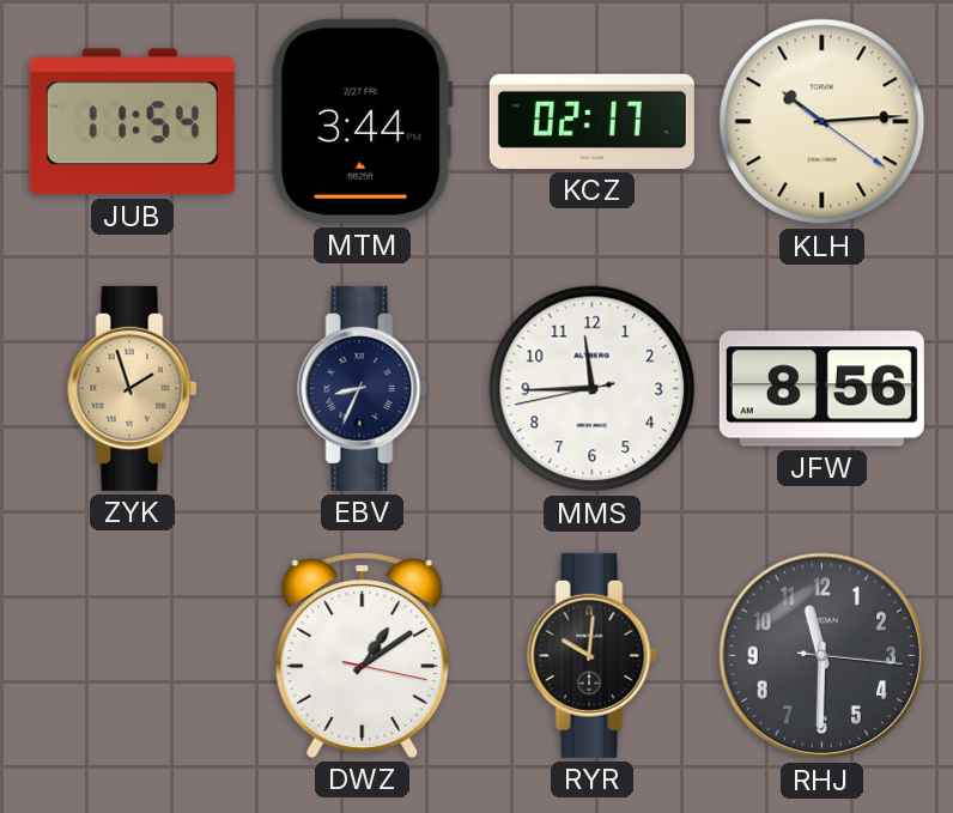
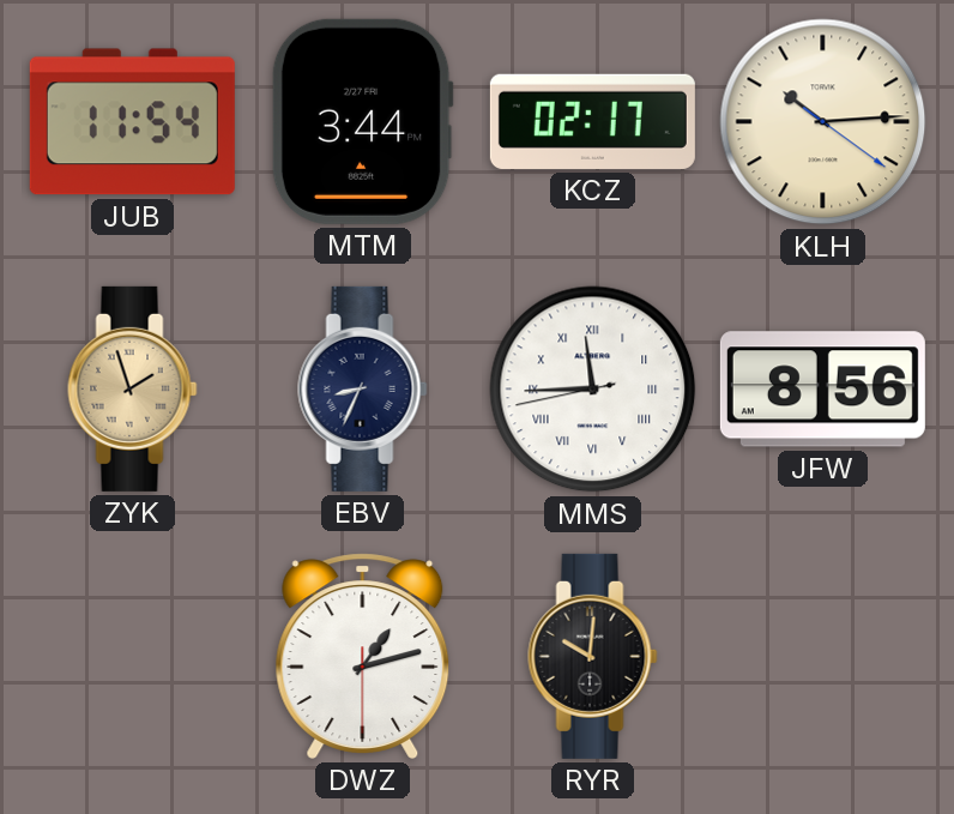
MMS numerals: Arabic -> Roman (593, 390)
DWZ: 1:09 -> 1:12 (363, 656)
RHJ: 11:30 -> none (823, 656)
